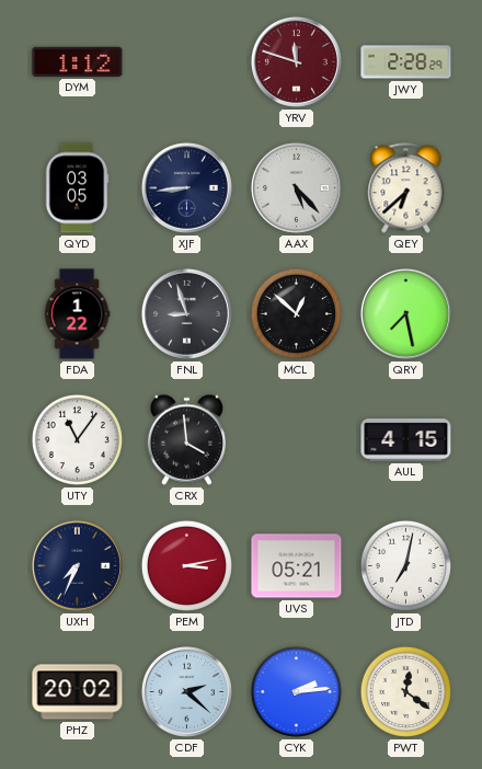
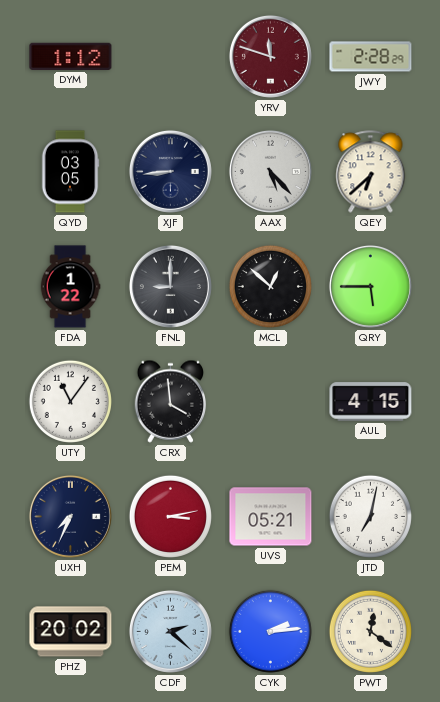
FNL: 8:57 -> 9:00 (170, 286)
QRY: 7:28 -> 5:45 (370, 286)
